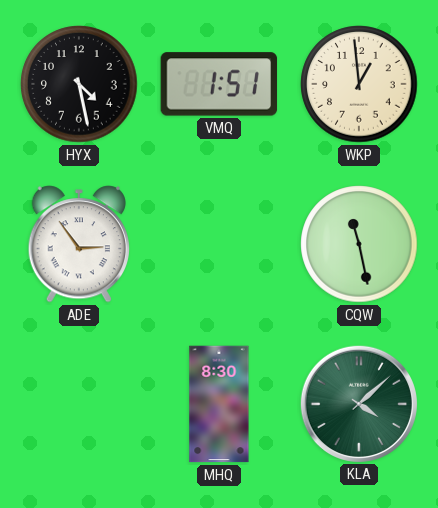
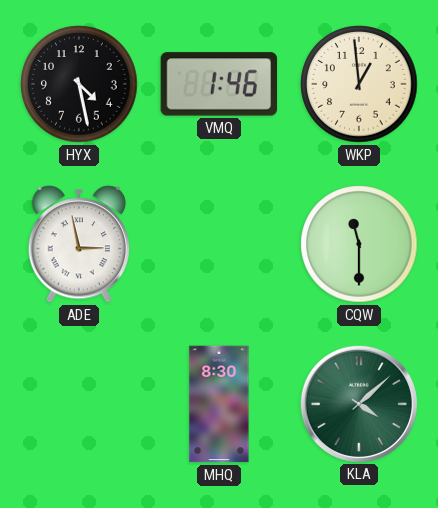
VMQ: 1:51 -> 1:46 (219, 84)
ADE: 2:54 -> 2:58 (79, 244)
CQW: 11:28 -> 11:30 (359, 244)
